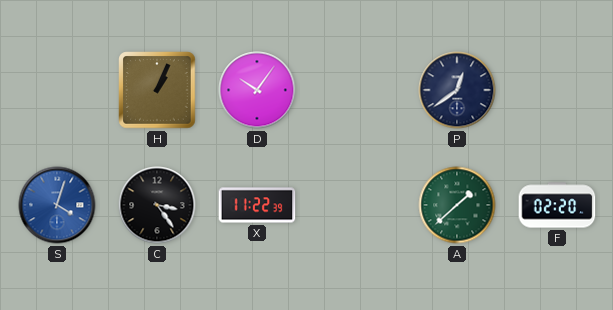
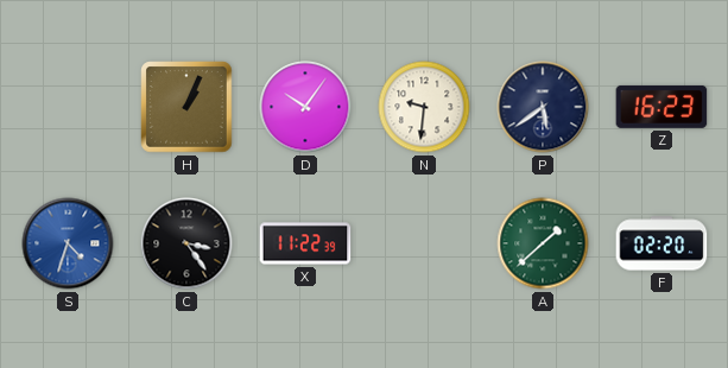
N: none -> 9:31 (424, 107)
P: 12:39 -> 5:39 (543, 107)
Z: none -> 16:23 (661, 107)
S: 4:03 -> 4:33 (68, 243)
